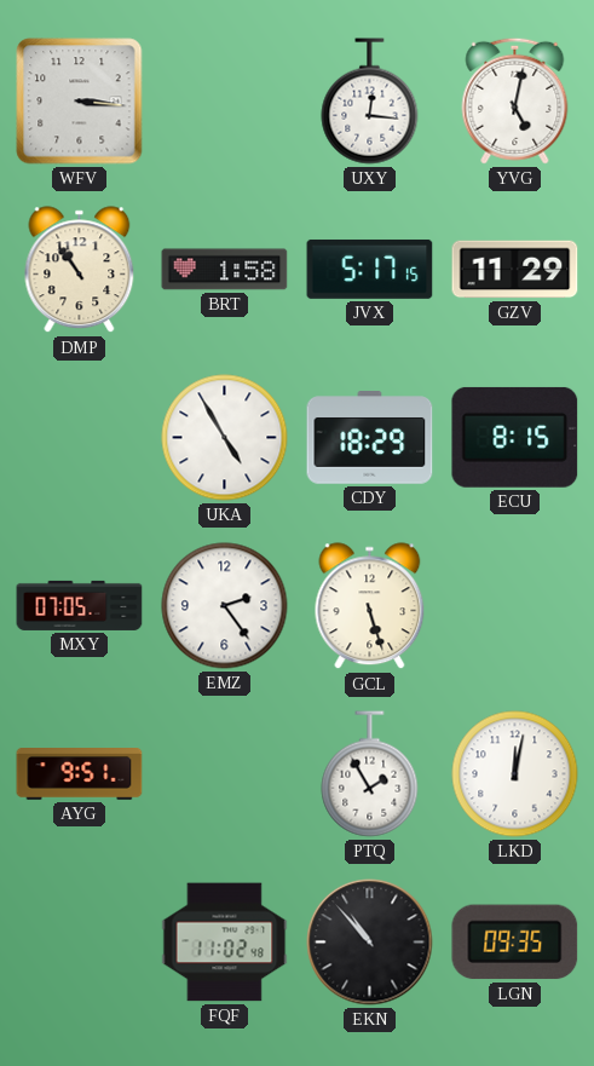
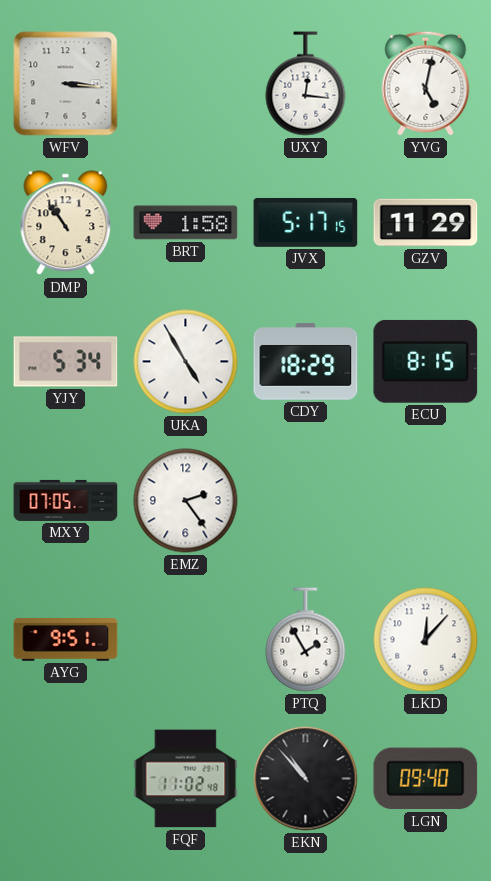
YJY: none -> 5:34 (66, 362)
GCL: 5:27 -> none (370, 606)
LKD: 12:02 -> 12:07 (426, 640)
LGN: 09:35 -> 09:40 (426, 779)
